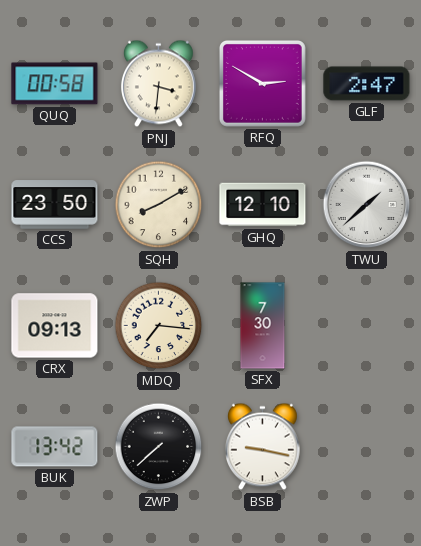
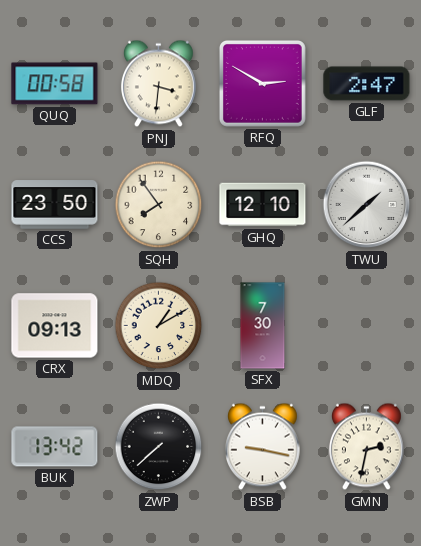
SQH: 8:10 -> 7:54 (159, 205)
MDQ: 7:16 -> 1:10 (159, 326)
GMN: none -> 2:32 (366, 447)
